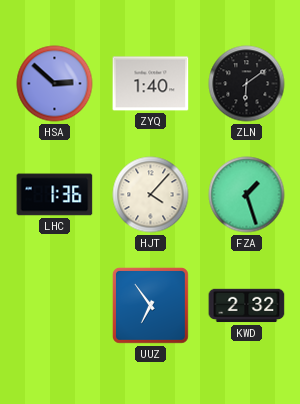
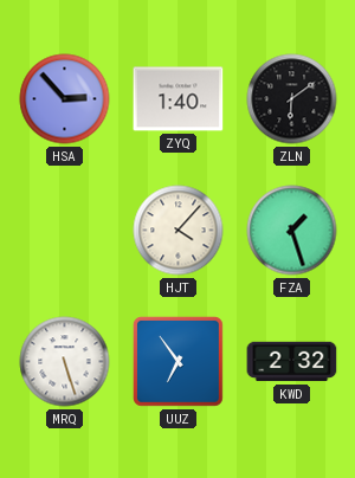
HSA: 2:52 -> 2:53 (65, 99)
LHC: 1:36 -> none (55, 195)
MRQ: none -> 5:27 (65, 362)
